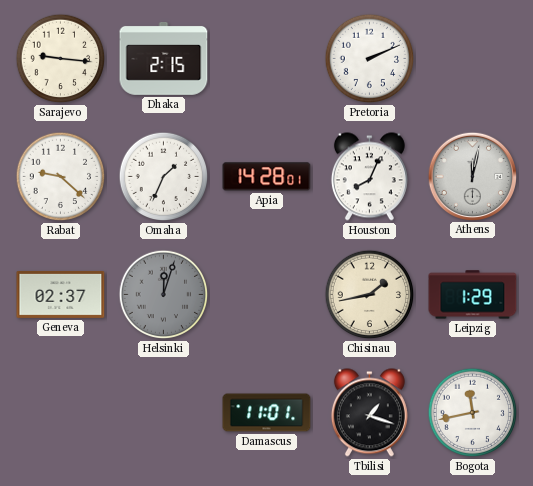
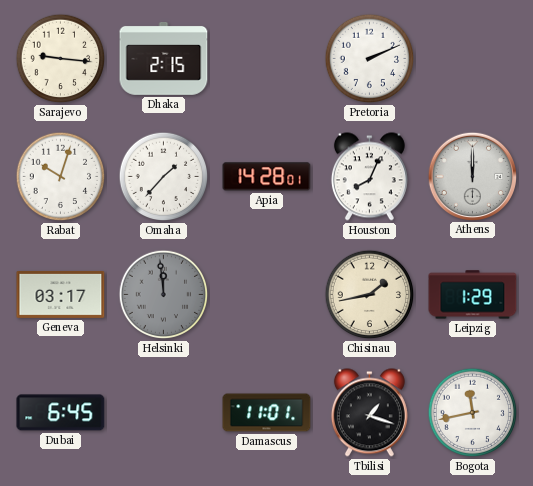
Rabat: 9:22 -> 10:03 (61, 177)
Omaha: 1:34 -> 1:37 (164, 177)
Athens: 12:02 -> 12:00 (472, 176)
Geneva: 02:37 -> 03:17 (61, 294)
Helsinki: 12:03 -> 11:59 (164, 295)
Dubai: none -> 6:45 (61, 413)
